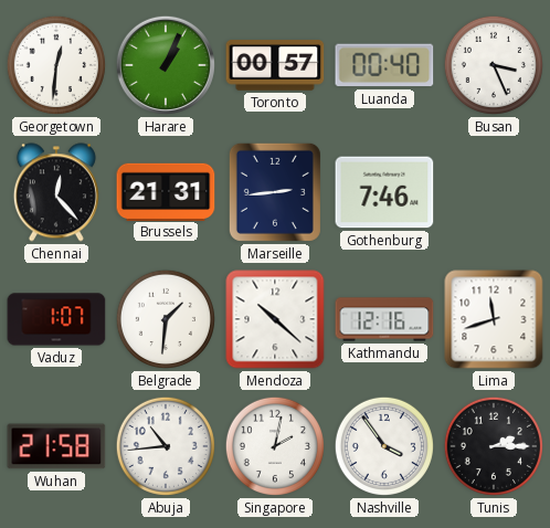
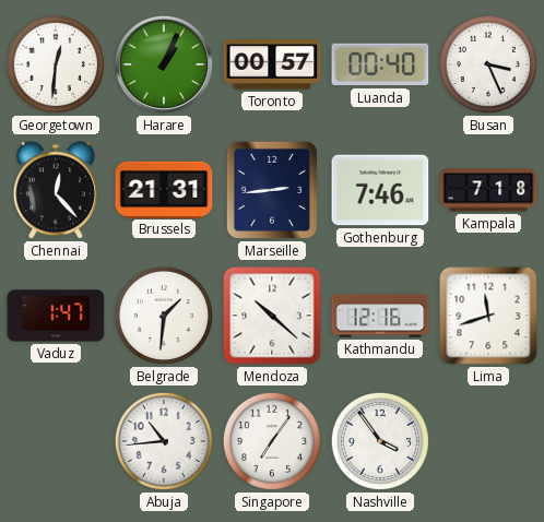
Kampala: none -> 7:18 (488, 190)
Vaduz: 1:07 -> 1:47 (56, 316)
Wuhan: 21:58 -> none (56, 446)
Singapore: 2:02 -> 7:06 (272, 441)
Tunis: 2:15 -> none (494, 446)
